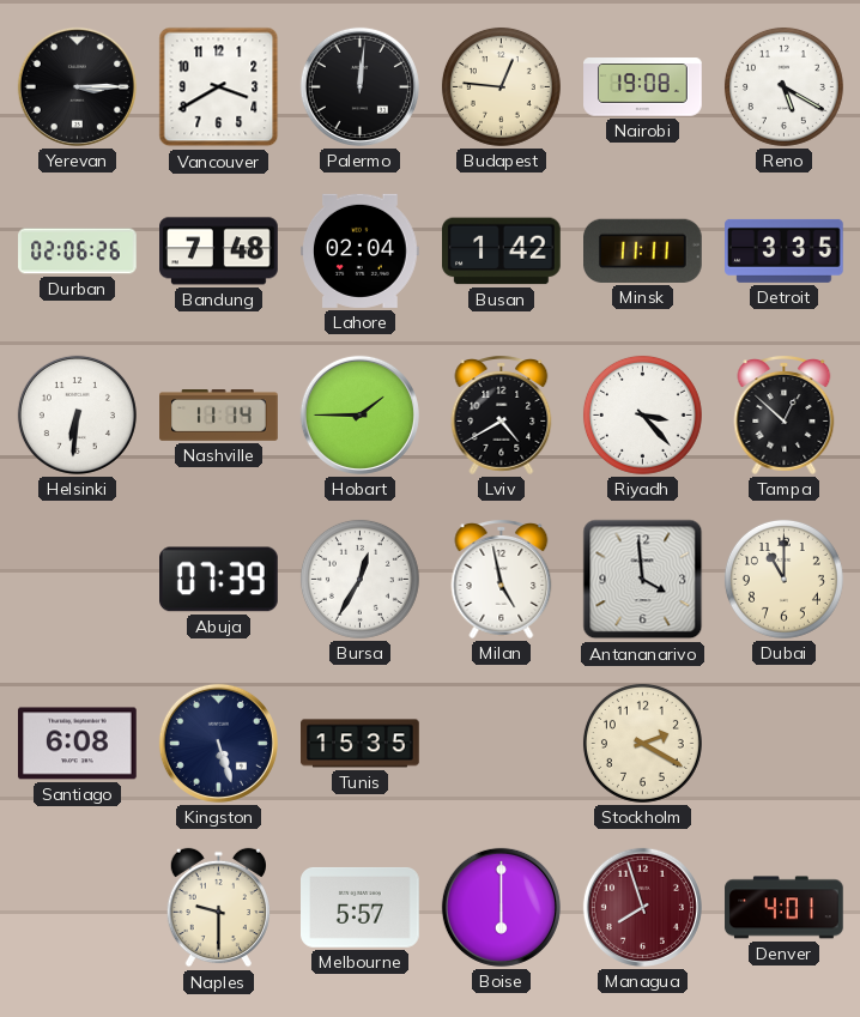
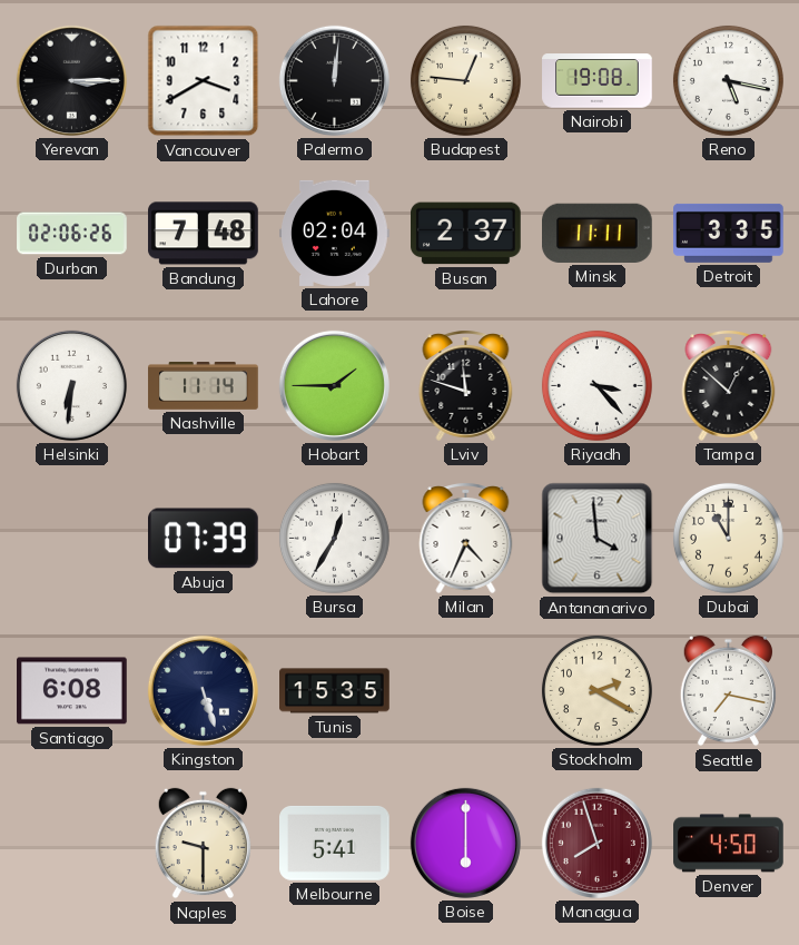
Reno: 5:20 -> 5:17 (728, 80)
Busan: 1:42 -> 2:37 (466, 234)
Lviv: 4:40 -> 11:48 (466, 386)
Milan: 4:58 -> 4:34 (466, 539)
Seattle: none -> 7:17 (728, 691)
Melbourne: 5:57 -> 5:41 (335, 843)
Denver: 4:01 -> 4:50 (729, 844)
